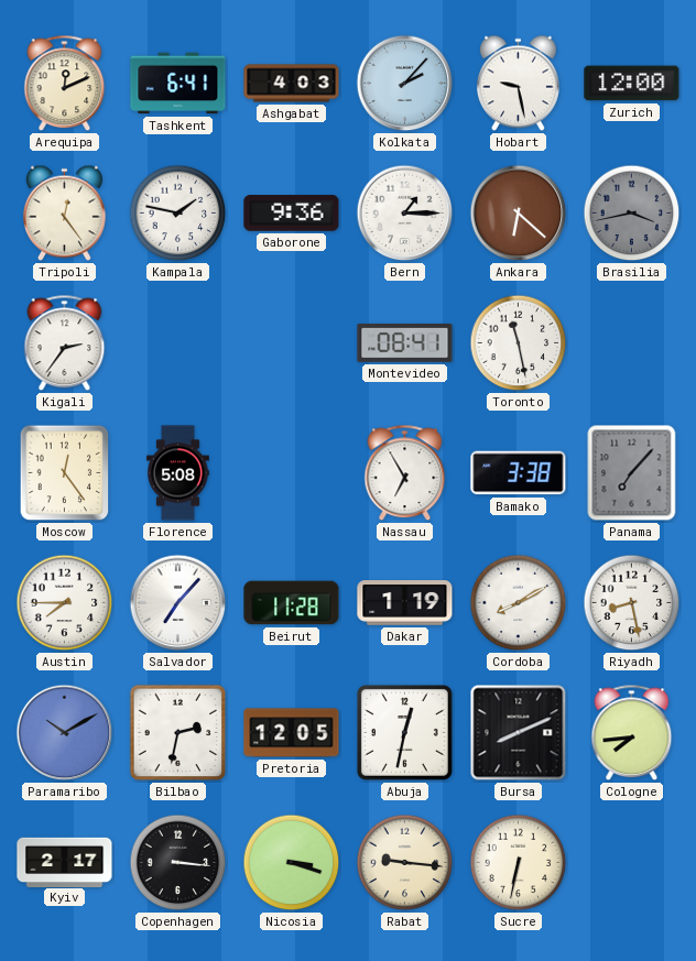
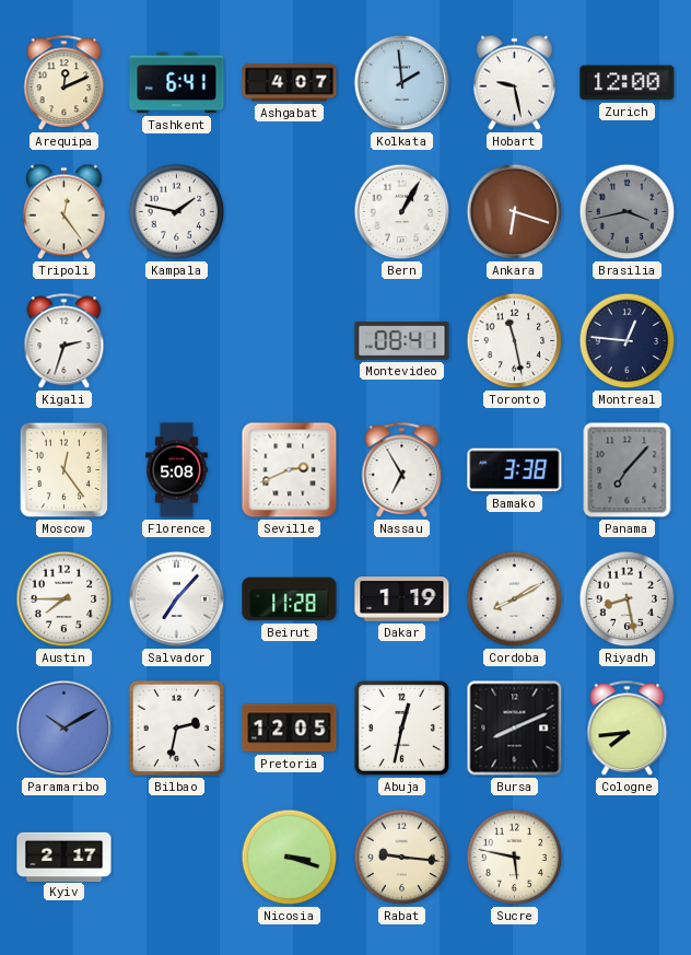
Ashgabat: 4:03 -> 4:07 (290, 83)
Kolkata: 2:07 -> 1:59 (402, 83)
Gaborone: 9:36 -> none (292, 214)
Bern: 1:15 -> 1:05 (402, 212)
Ankara: 6:22 -> 6:18 (515, 212)
Kigali: 2:36 -> 2:33 (65, 341)
Montreal: none -> 12:46 (628, 341)
Seville: none -> 2:41 (290, 470)
Copenhagen: 3:16 -> none (178, 863)
Sucre: 6:32 -> 5:47 (515, 858)
